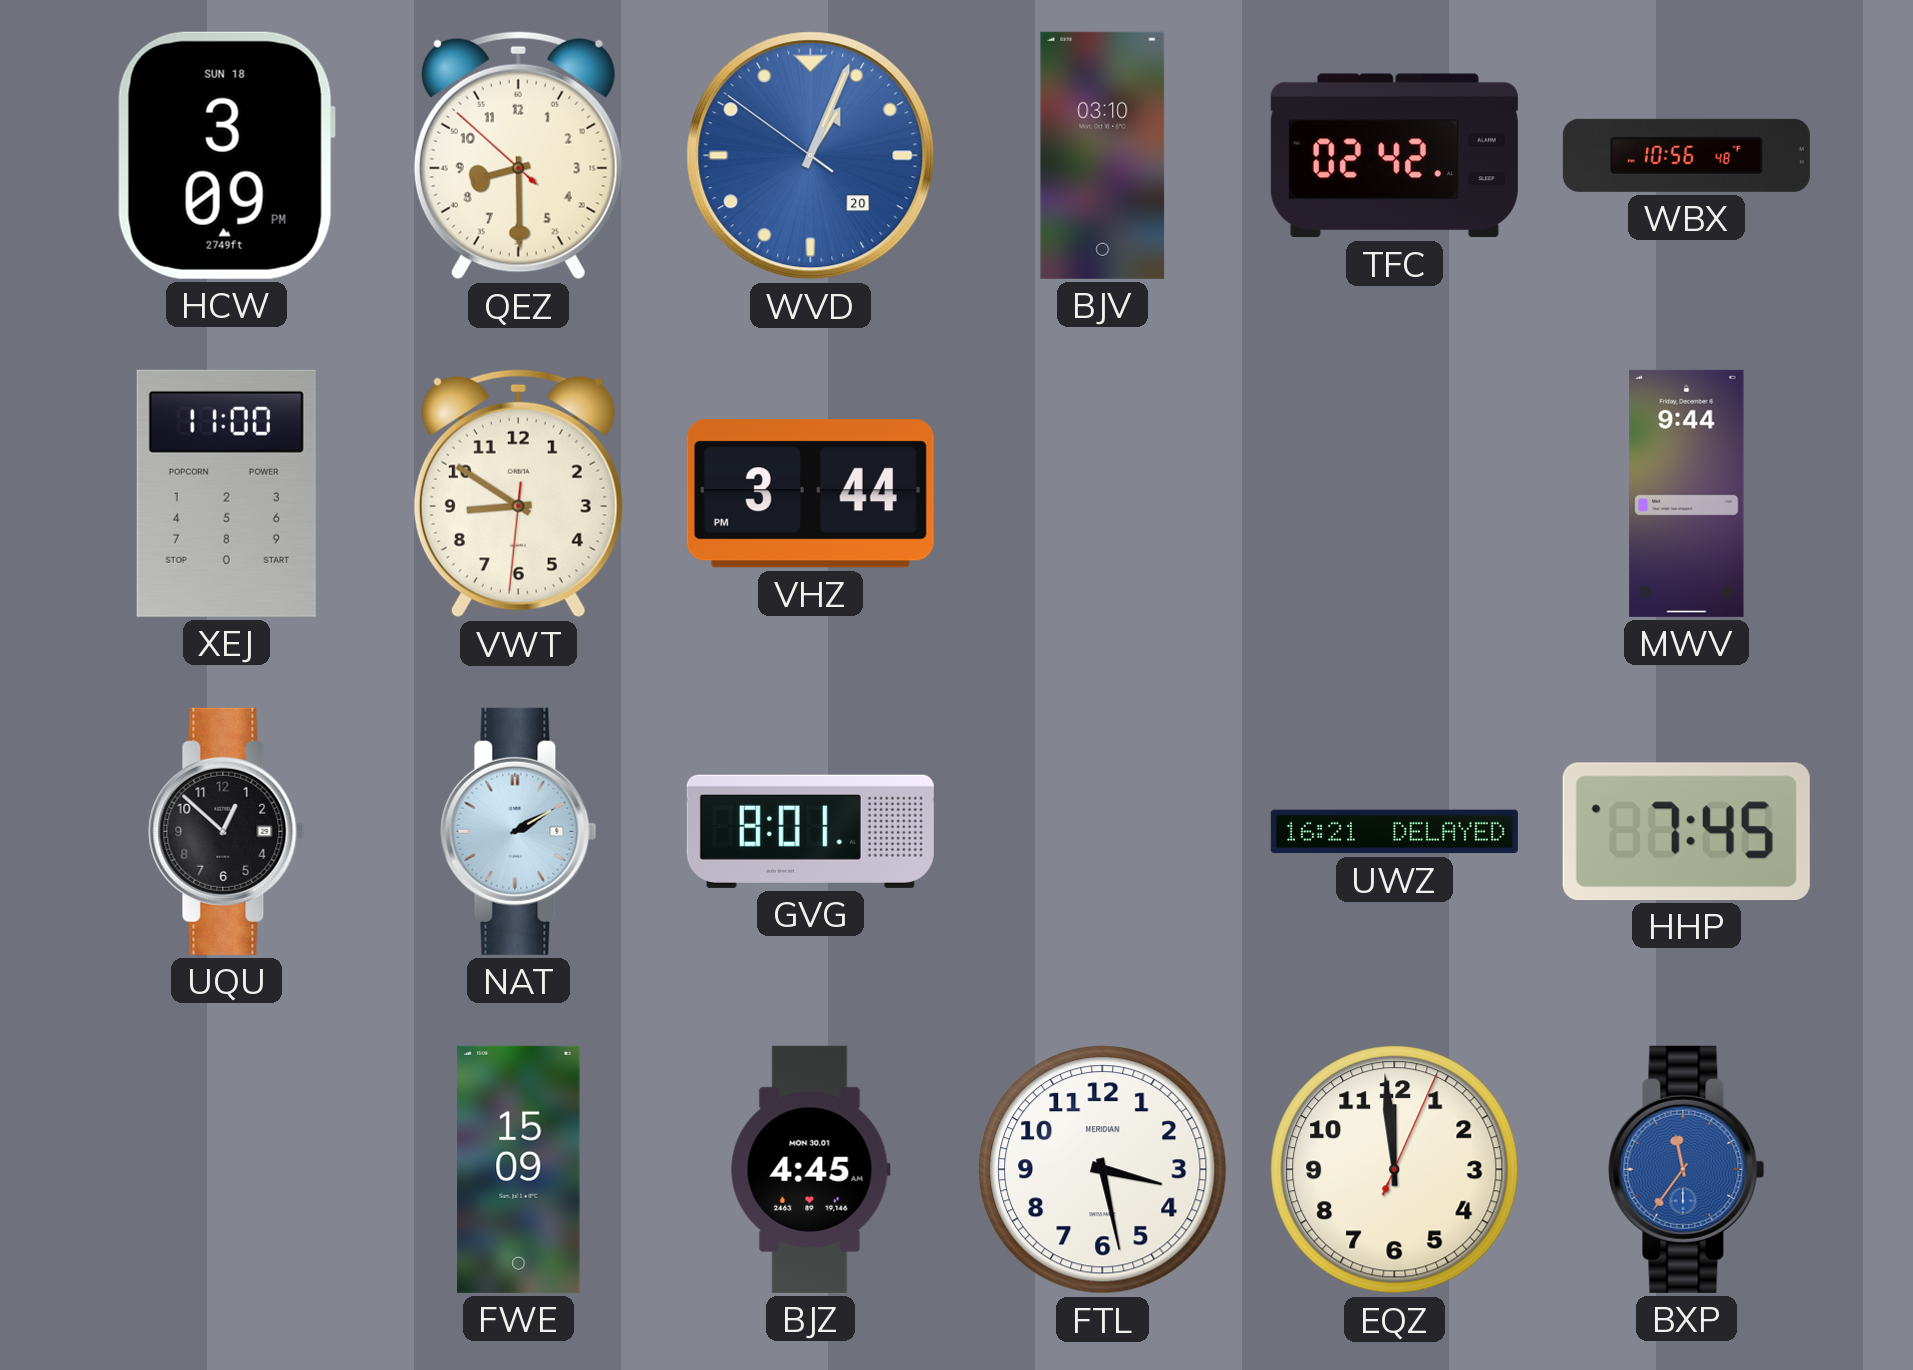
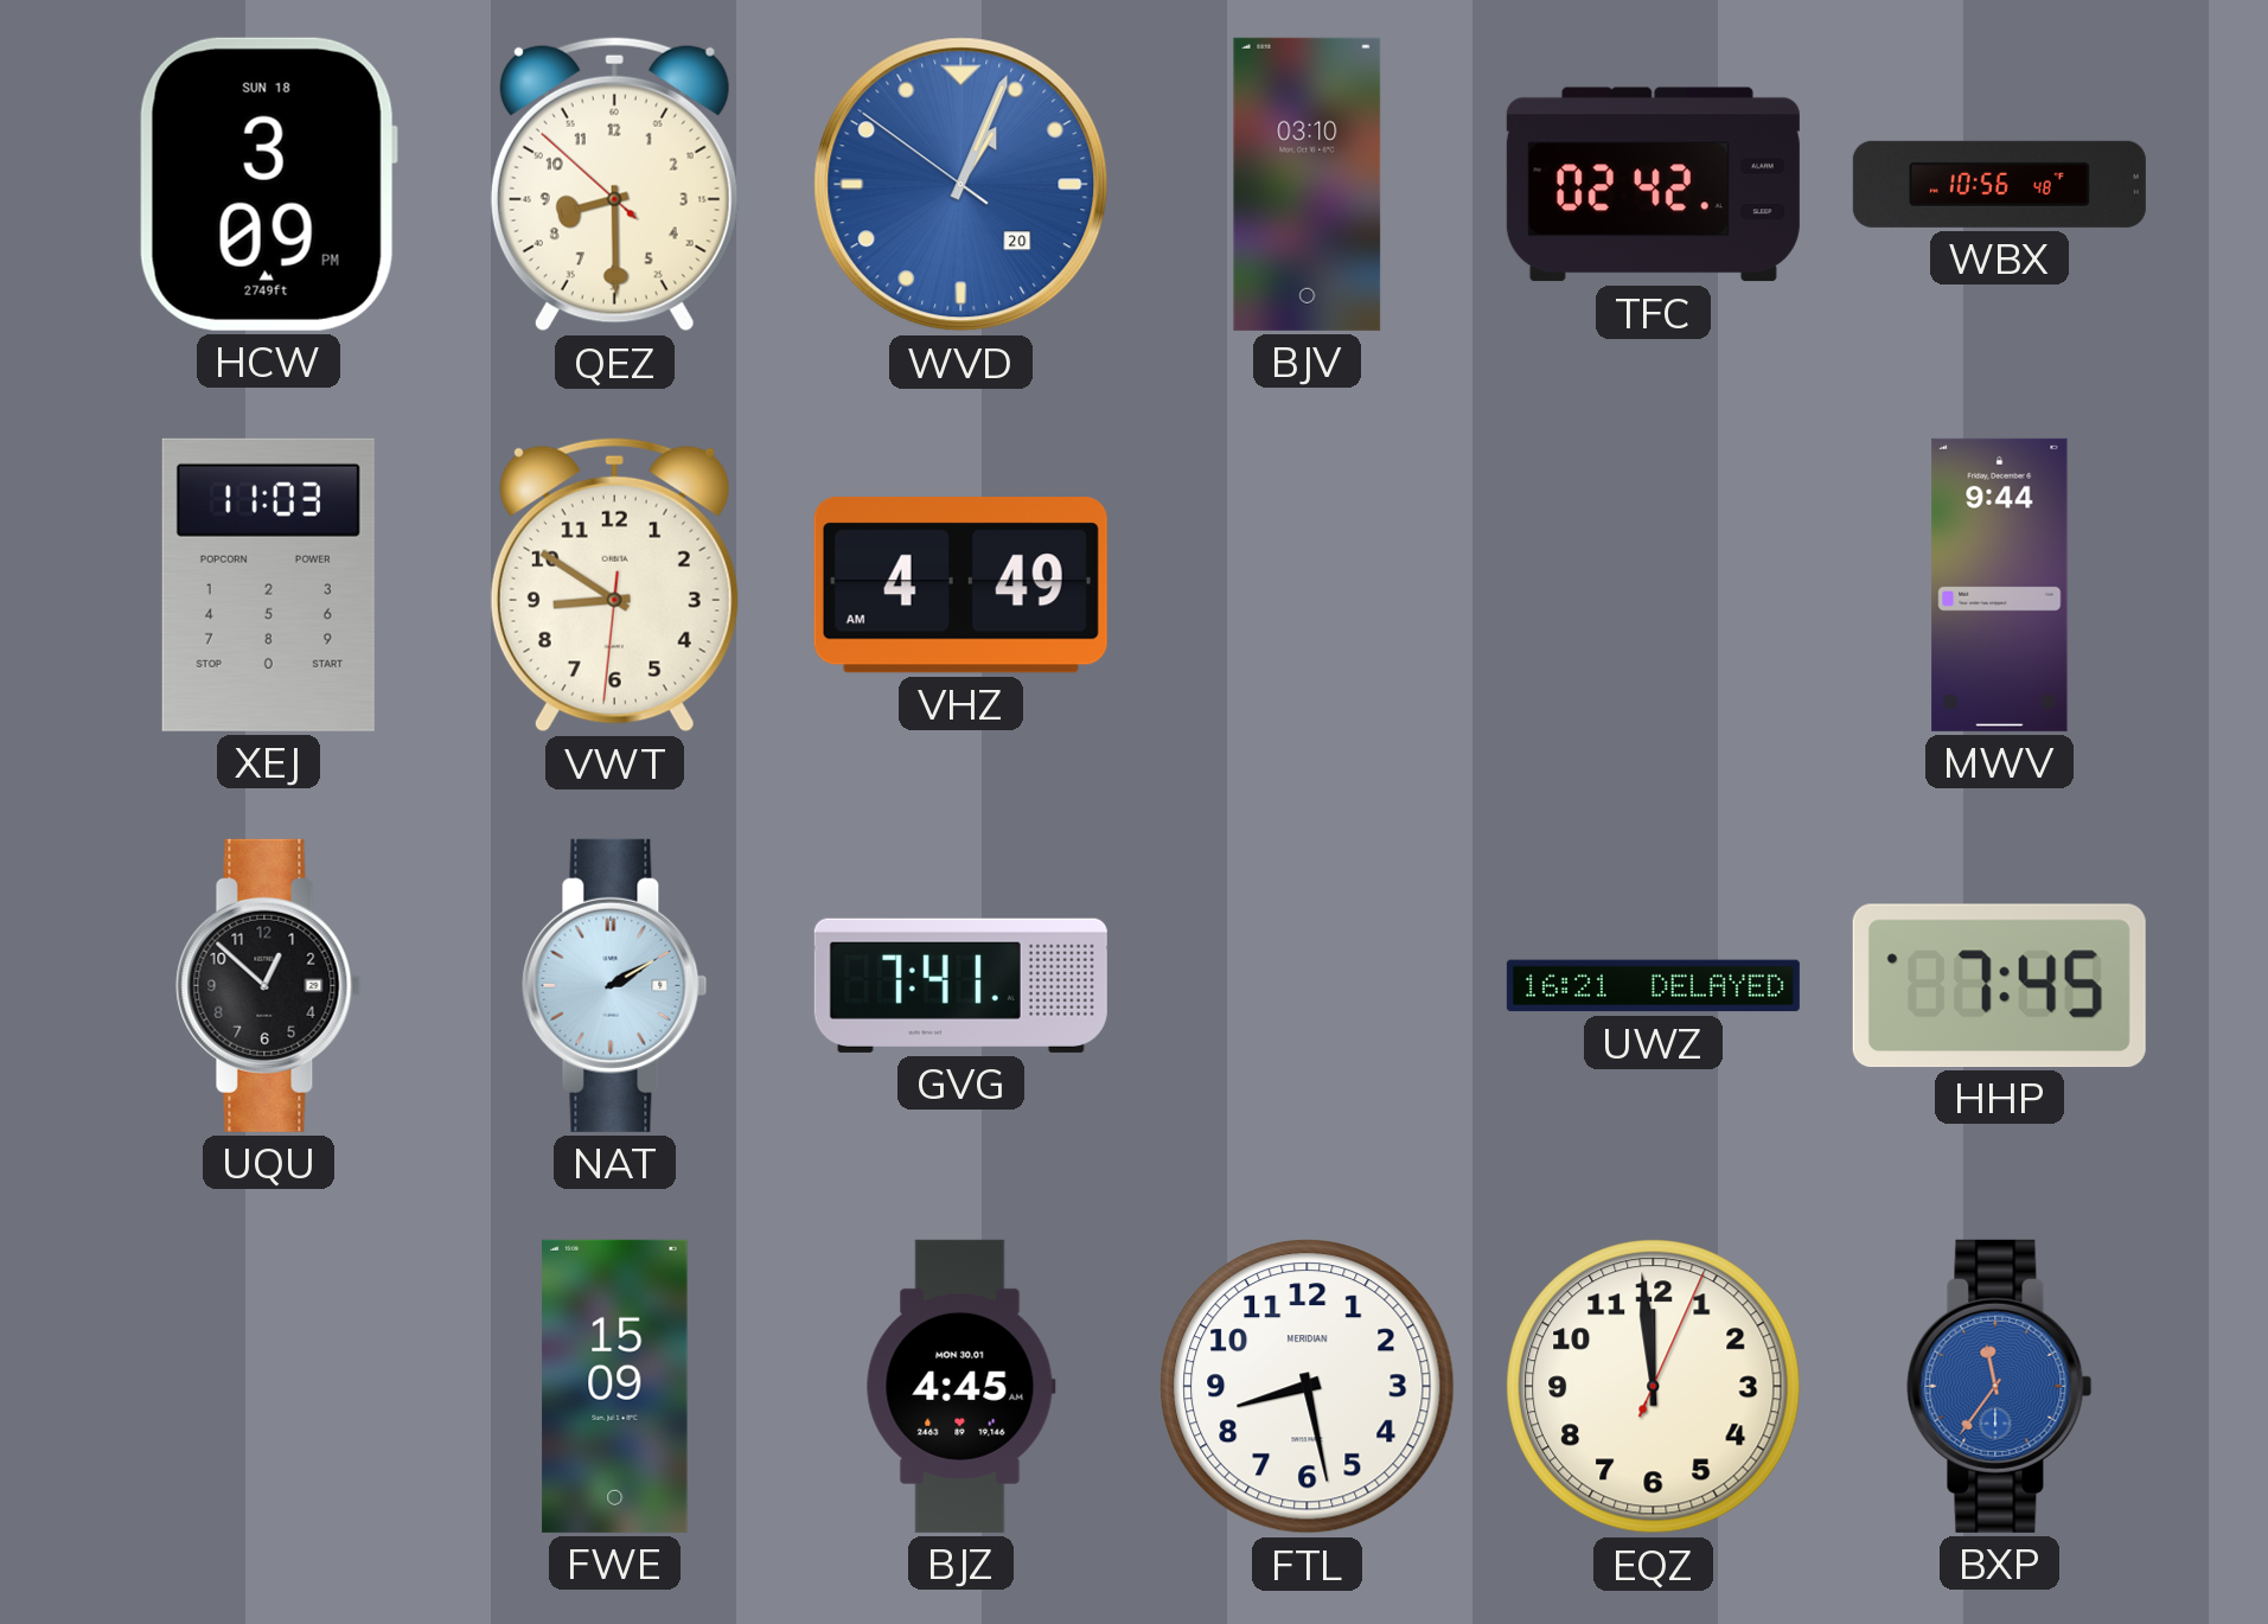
XEJ: 11:00 -> 11:03 (268, 584)
VHZ: 3:44 -> 4:49 (960, 586)
GVG: 8:01 -> 7:41 (960, 985)
FTL: 3:28 -> 8:28 (1308, 1387)
